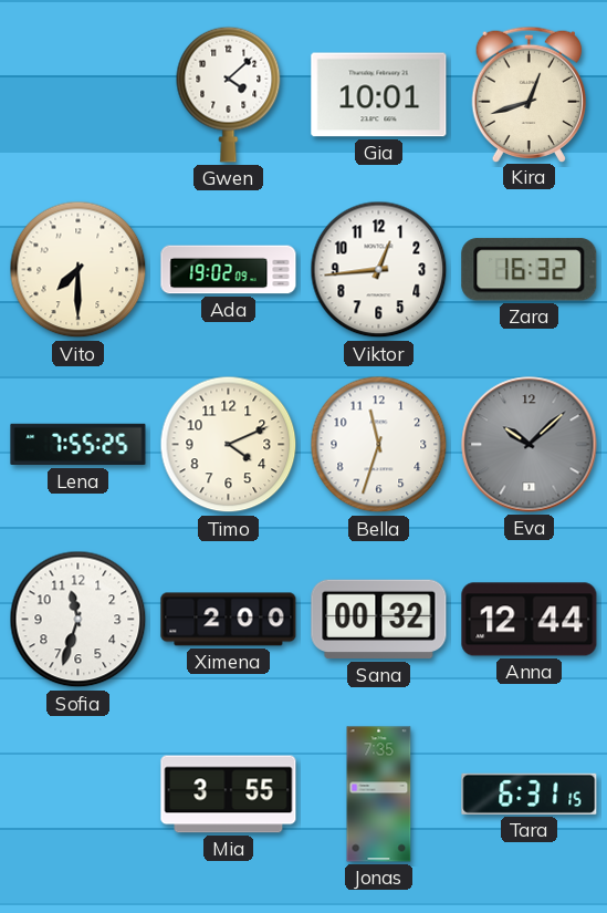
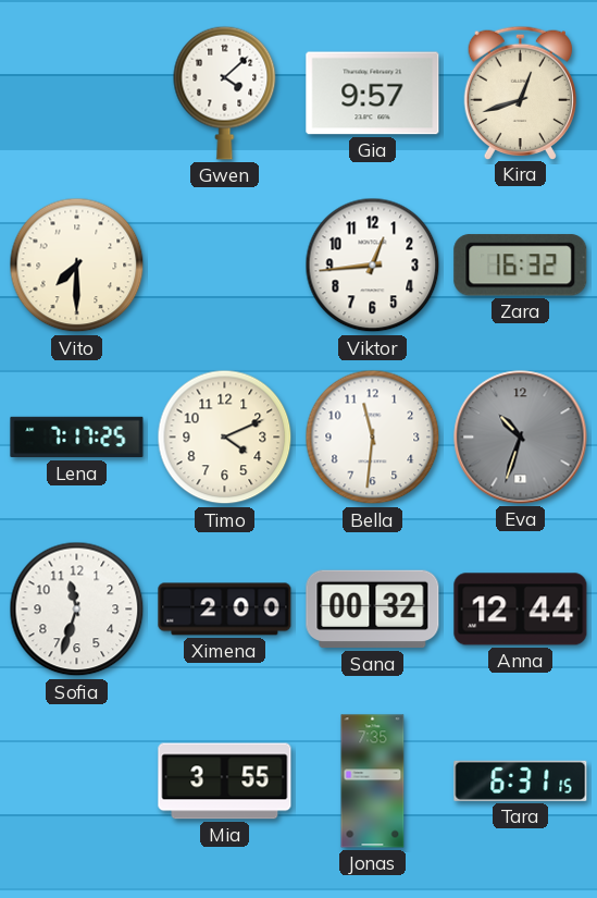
Gia: 10:01 -> 9:57 (373, 94)
Ada: 19:02 -> none (229, 270)
Lena: 7:55 -> 7:17 (77, 438)
Bella: 11:33 -> 11:31 (373, 438)
Eva: 10:08 -> 10:33 (521, 438)
